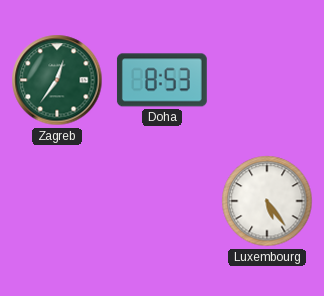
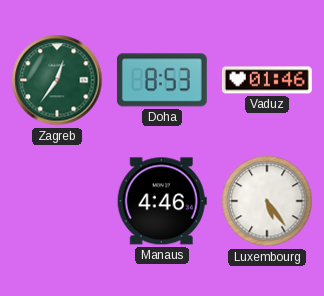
Vaduz: none -> 01:46 (267, 80)
Manaus: none -> 4:46 (162, 201)
